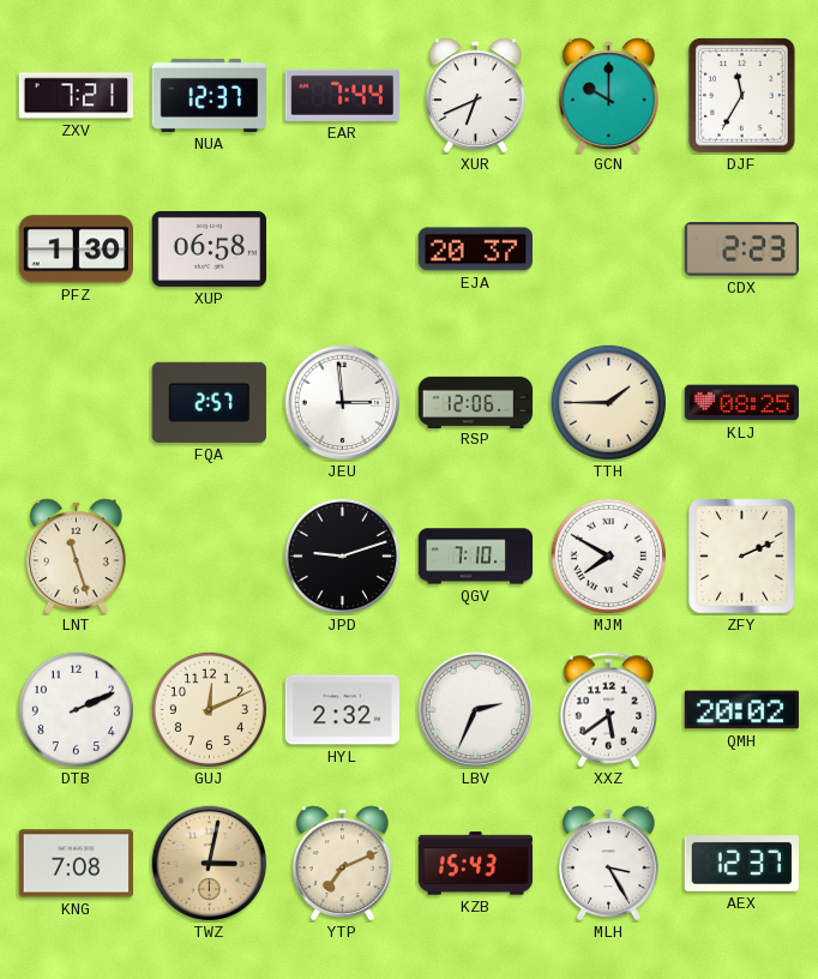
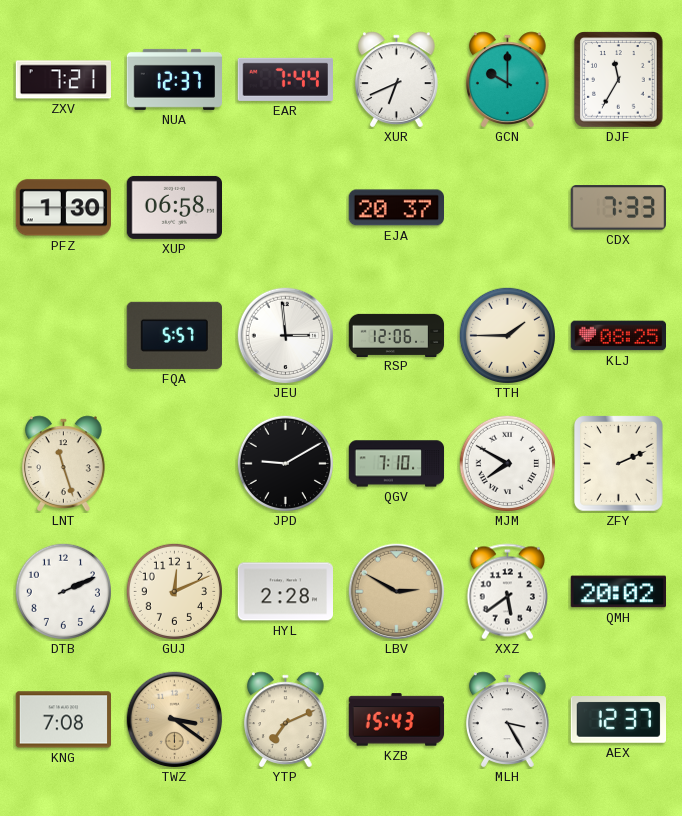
CDX: 2:23 -> 7:33 (618, 208)
FQA: 2:57 -> 5:57 (174, 335)
JPD: 9:12 -> 9:10 (285, 463)
HYL: 2:32 -> 2:28 (285, 592)
LBV: 2:34 -> 2:50 (397, 592)
LBV dial: white -> champagne (397, 592)
TWZ: 3:02 -> 3:21 (175, 720)
